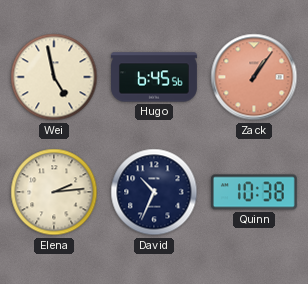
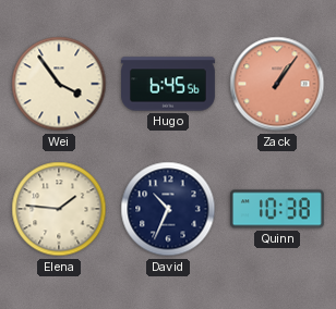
Wei: 4:58 -> 3:54 (59, 84)
Elena: 2:14 -> 1:46 (59, 209)
